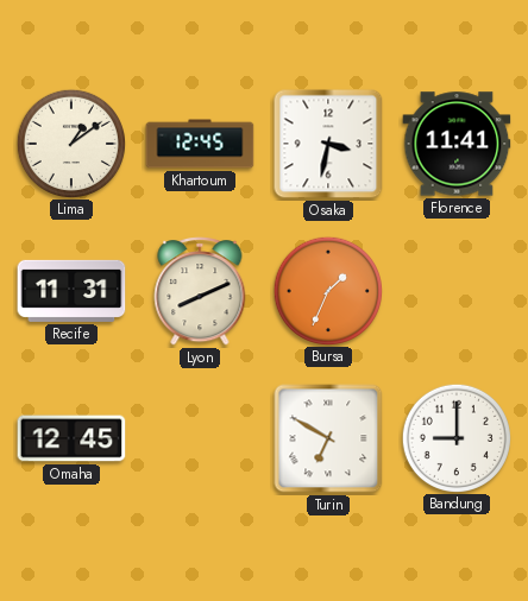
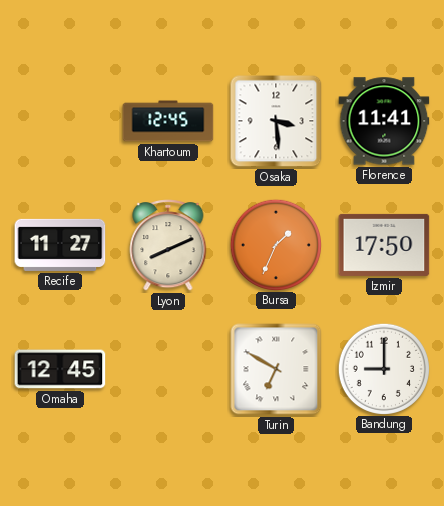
Lima: 1:09 -> none (70, 143)
Osaka: 3:32 -> 3:29 (276, 121)
Recife: 11:31 -> 11:27 (60, 245)
Izmir: none -> 17:50 (384, 245)
